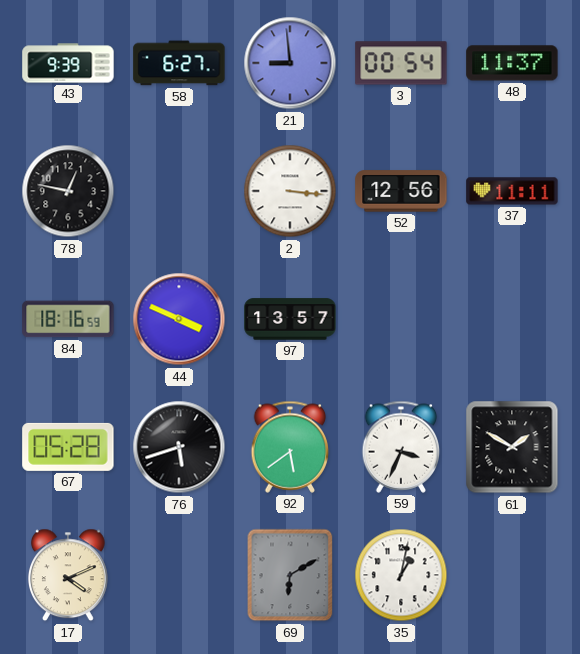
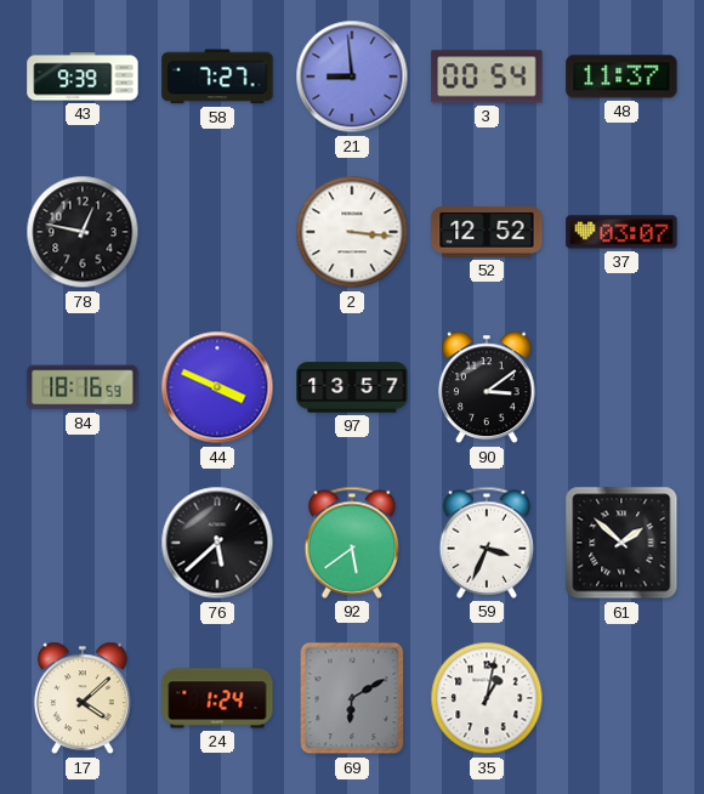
58: 6:27 -> 7:27 (217, 76)
52: 12:56 -> 12:52 (487, 232)
37: 11:11 -> 03:07 (621, 232)
90: none -> 3:09 (487, 387)
67: 05:28 -> none (68, 447)
76: 5:42 -> 5:38 (217, 543)
61: 1:50 -> 1:52 (621, 543)
17: 4:11 -> 4:08 (83, 698)
24: none -> 1:24 (217, 698)
